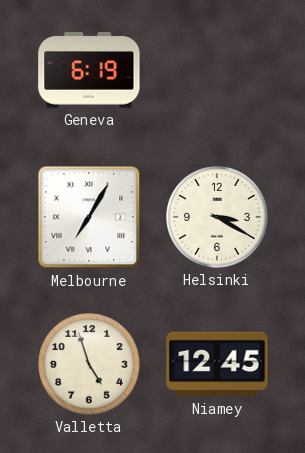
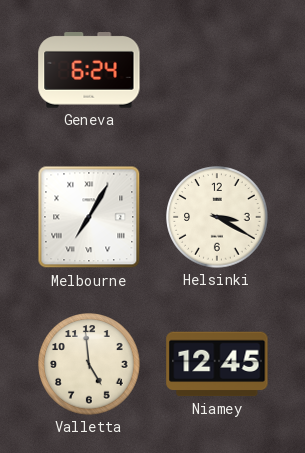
Geneva: 6:19 -> 6:24 (89, 71)
Valletta: 4:57 -> 4:59 (89, 364)
